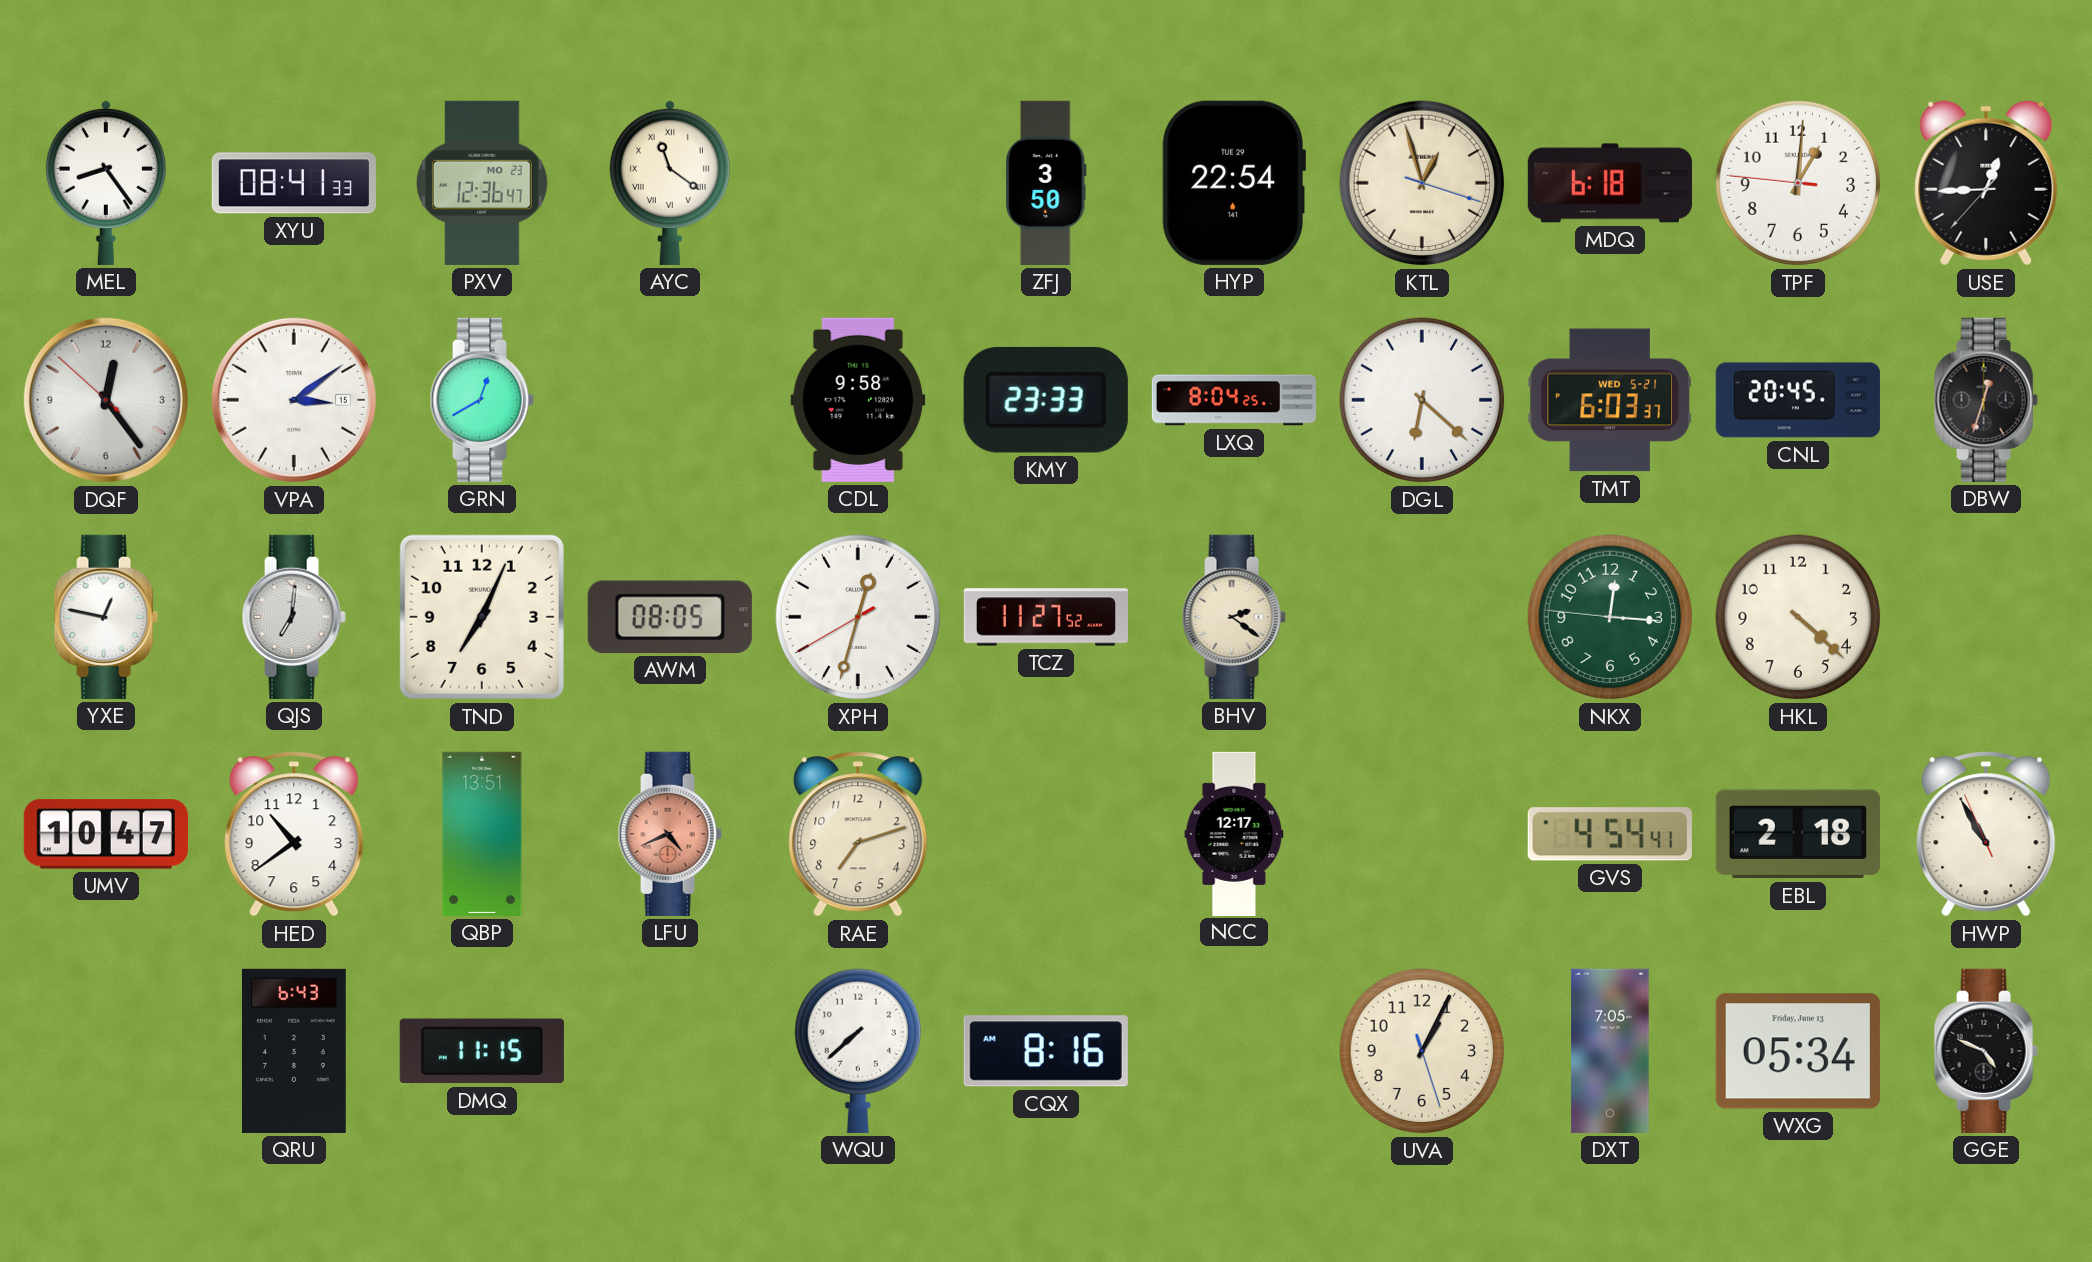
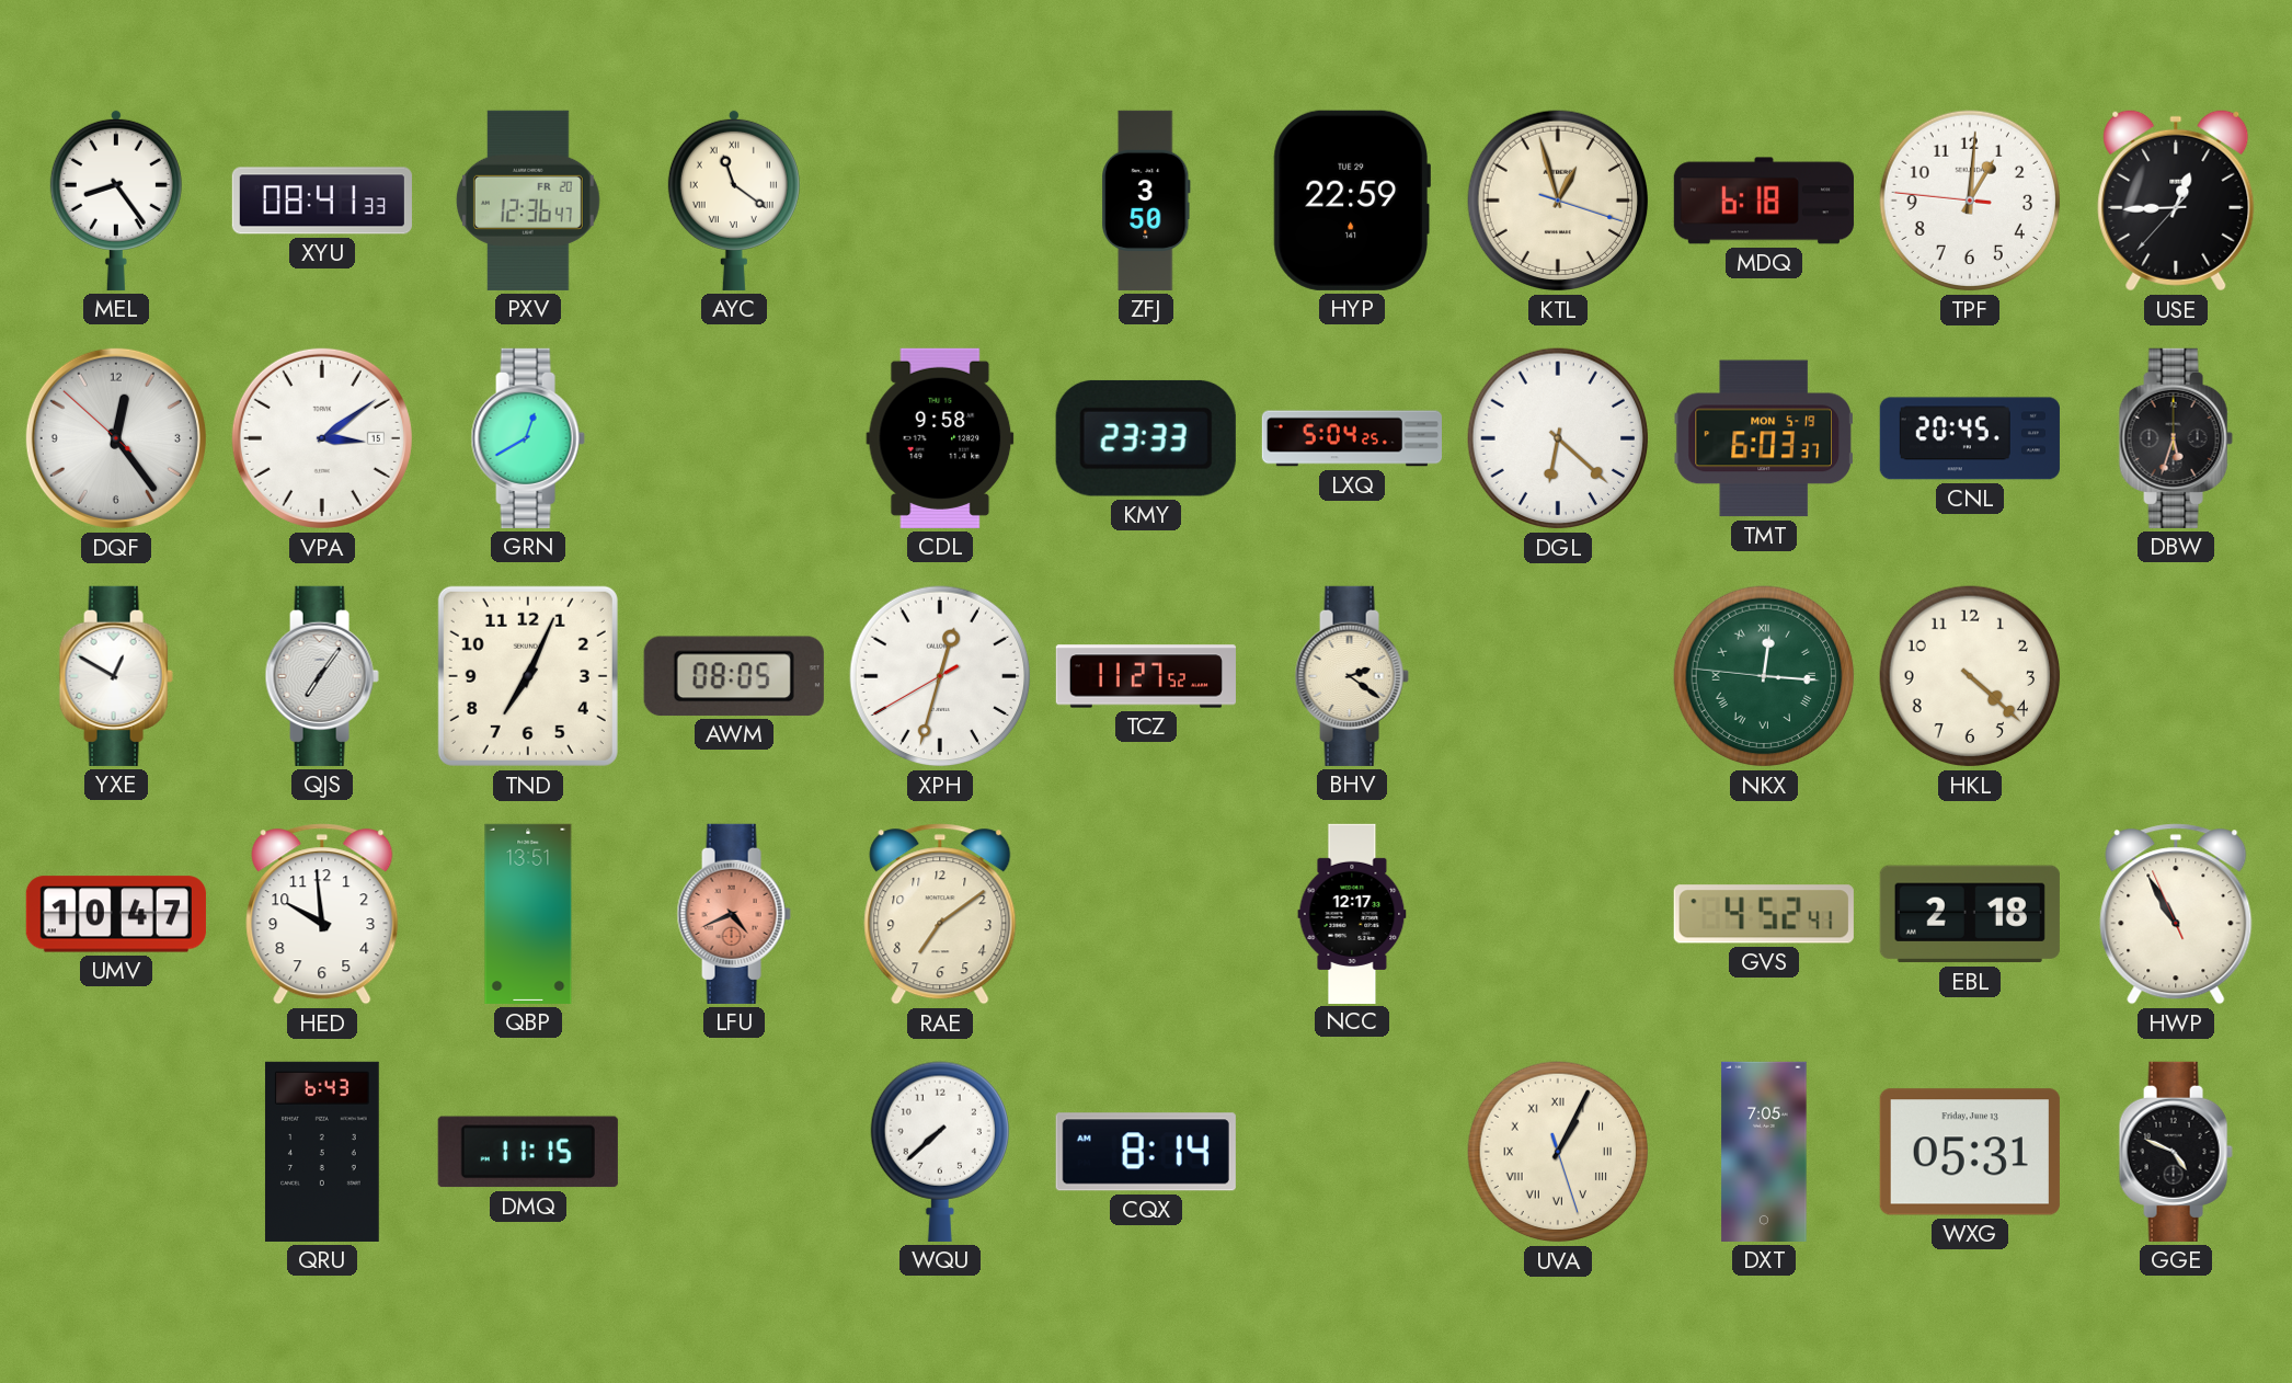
PXV date: MO 23 -> FR 20 (528, 201)
HYP: 22:54 -> 22:59 (1351, 201)
LXQ: 8:04 -> 5:04 (1351, 438)
TMT date: WED 5-21 -> MON 5-19 (1764, 438)
DBW: 12:33 -> 5:33 (2176, 438)
YXE: 12:47 -> 12:50 (116, 676)
QJS: 7:01 -> 7:06 (322, 676)
NKX numerals: Arabic -> Roman (1764, 676)
HED: 10:39 -> 9:59 (322, 914)
RAE: 7:12 -> 7:09 (940, 914)
GVS: 4:54 -> 4:52 (1764, 914)
CQX: 8:16 -> 8:14 (1146, 1152)
UVA numerals: Arabic -> Roman (1558, 1152)
WXG: 05:34 -> 05:31 (1970, 1152)
